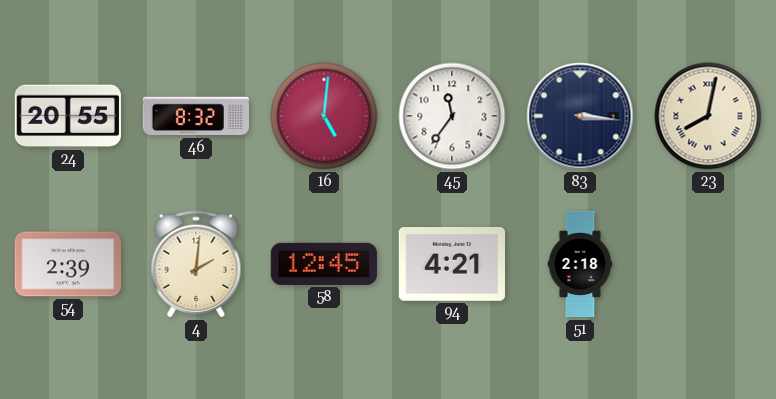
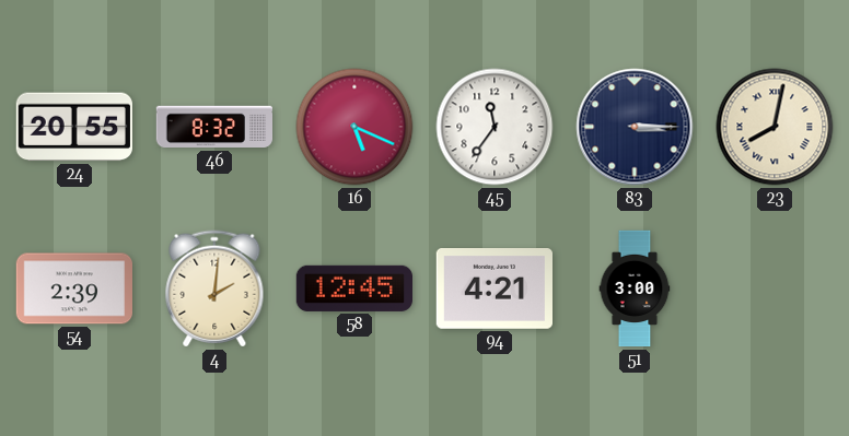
16: 5:01 -> 5:19 (354, 127)
83: 3:16 -> 3:15 (635, 127)
51: 2:18 -> 3:00 (635, 288)
